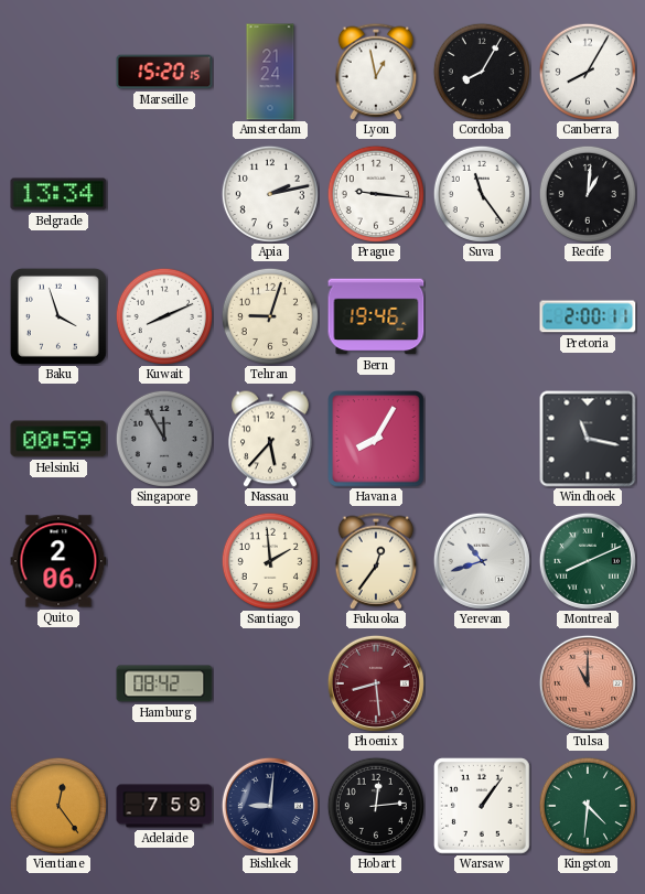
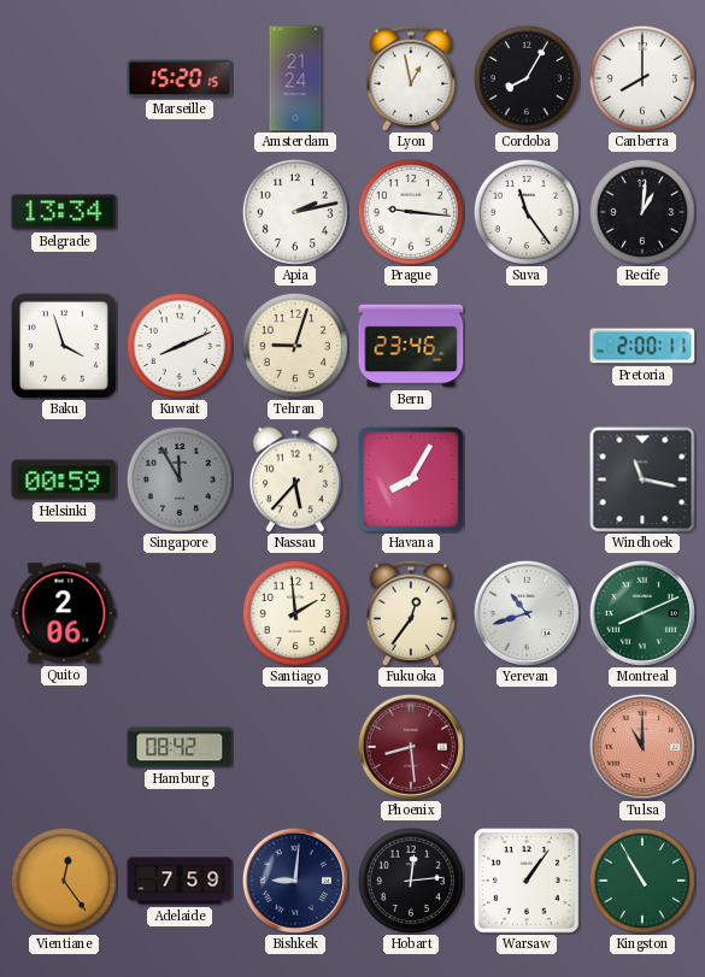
Canberra: 8:05 -> 8:00 (642, 78)
Bern: 19:46 -> 23:46 (411, 346)
Kingston: 4:31 -> 10:55 (642, 881)
